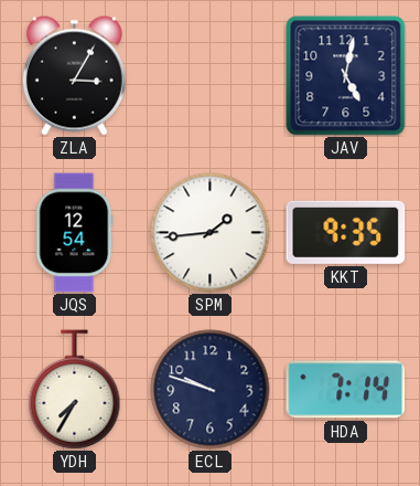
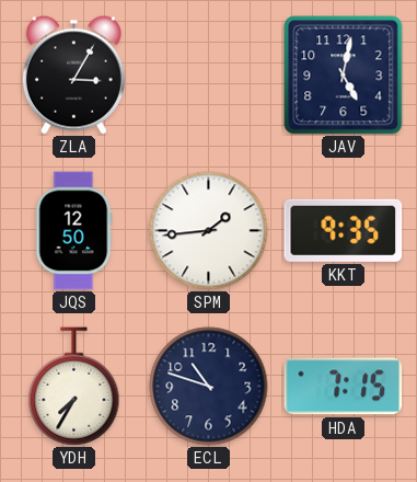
JQS: 12:54 -> 12:50 (73, 231)
ECL: 9:48 -> 10:48 (209, 387)
HDA: 7:14 -> 7:15 (344, 387)
